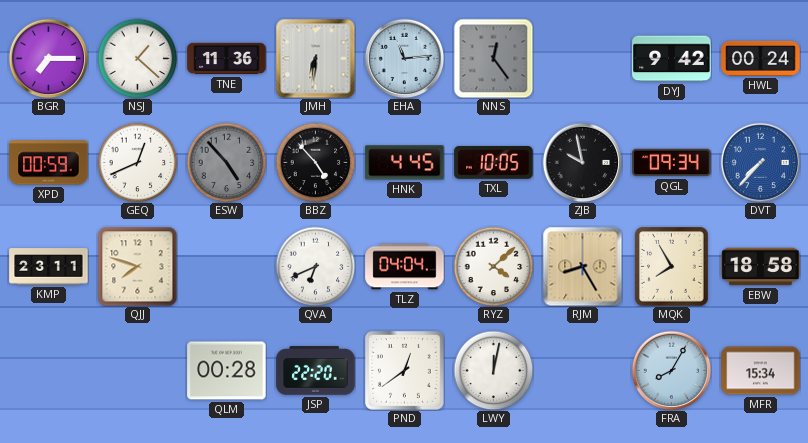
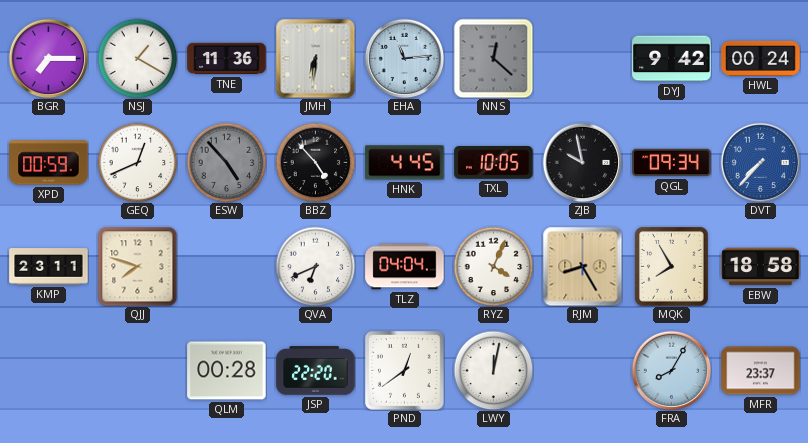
NSJ: 1:22 -> 1:20 (137, 58)
NNS: 12:24 -> 12:22 (493, 58)
RYZ: 4:08 -> 4:04 (493, 266)
MFR: 15:34 -> 23:37 (761, 371)
